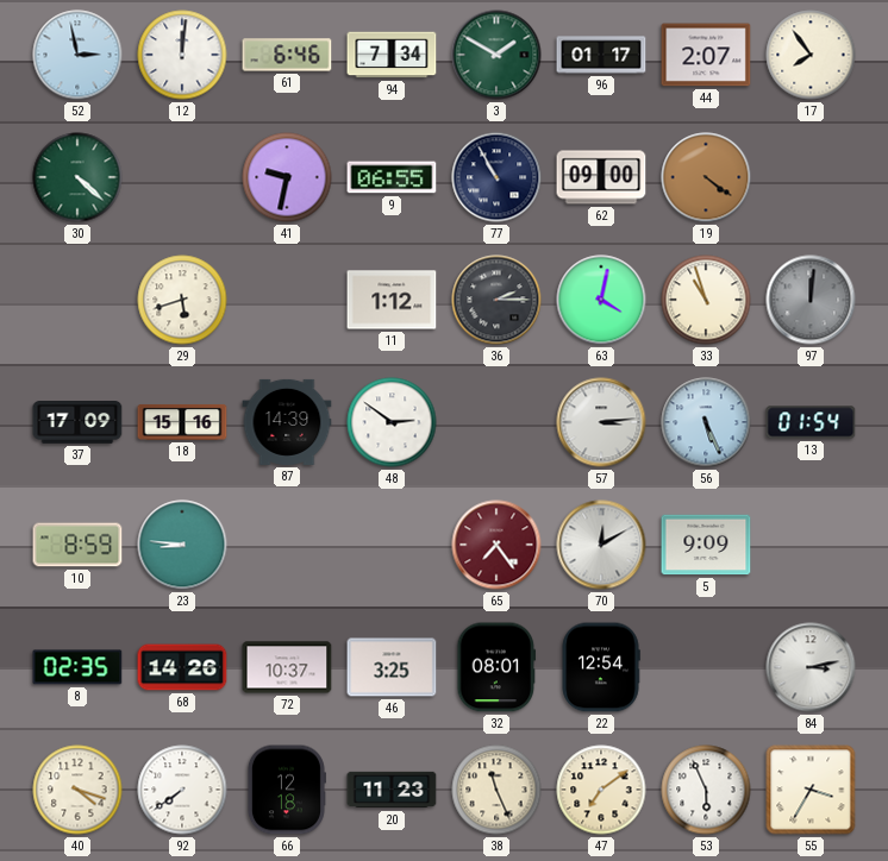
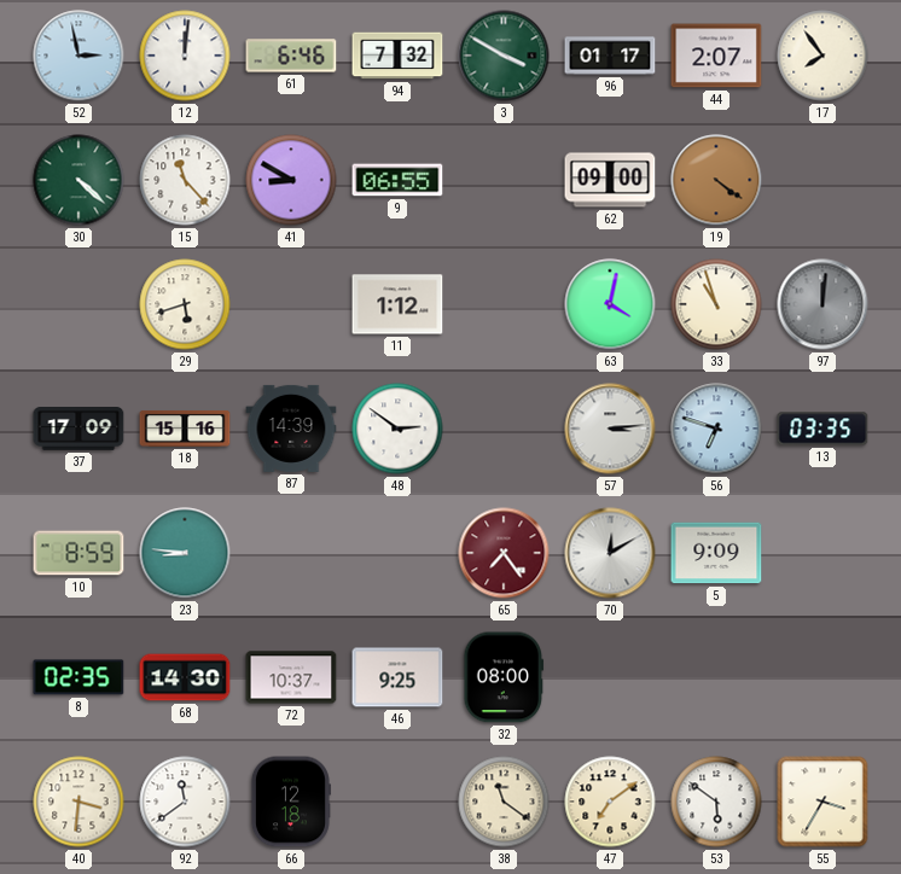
94: 7:34 -> 7:32 (397, 56)
3: 1:50 -> 3:50 (504, 56)
15: none -> 11:23 (185, 180)
41: 9:32 -> 8:50 (291, 180)
77: 10:55 -> none (496, 177)
36: 2:15 -> none (496, 300)
56: 5:26 -> 6:48 (716, 429)
13: 01:54 -> 03:35 (822, 429)
68: 14:26 -> 14:30 (185, 677)
46: 3:25 -> 9:25 (397, 677)
32: 08:01 -> 08:00 (504, 677)
22: 12:54 -> none (601, 667)
84: 3:13 -> none (811, 667)
40: 4:18 -> 3:31 (79, 802)
92: 7:39 -> 11:39 (185, 802)
20: 11:23 -> none (392, 790)
38: 11:26 -> 11:21 (504, 802)
53: 5:56 -> 5:51 (716, 802)
